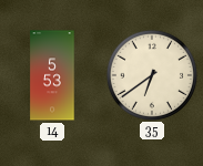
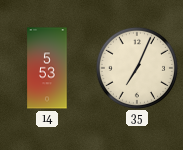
35: 6:39 -> 7:04 (136, 67)
